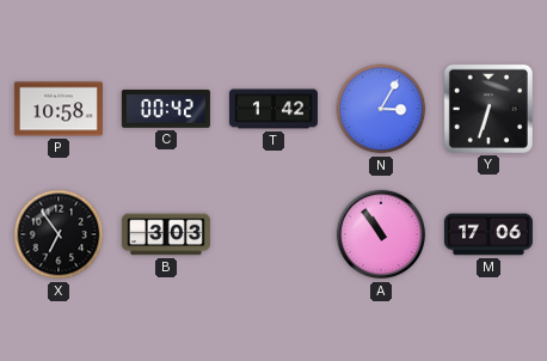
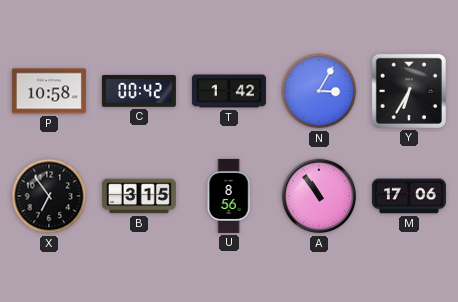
Y: 6:33 -> 6:35 (409, 91)
B: 3:03 -> 3:15 (139, 196)
U: none -> 8:56 (229, 196)
